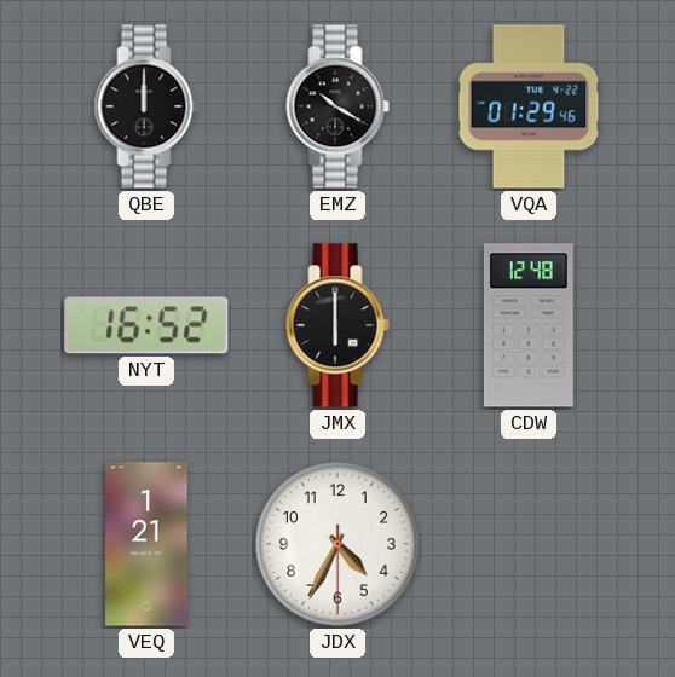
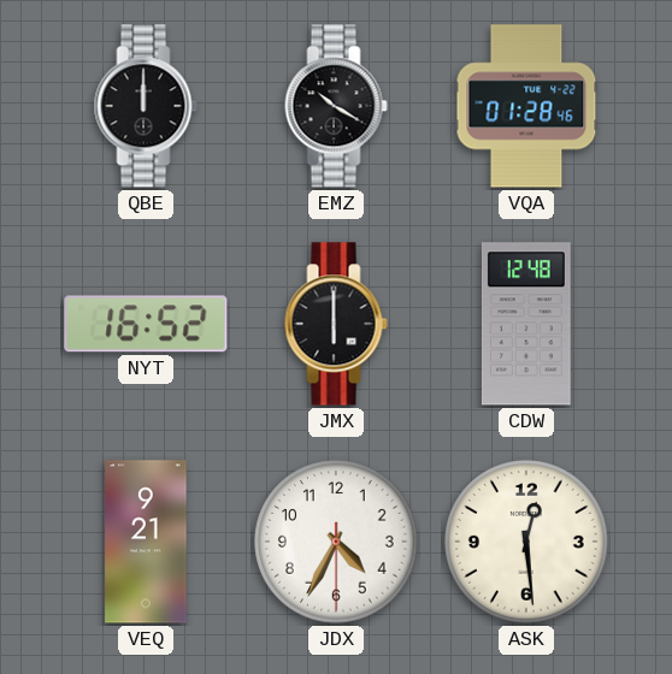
VQA: 01:29 -> 01:28 (526, 106)
VEQ: 1:21 -> 9:21 (146, 542)
ASK: none -> 12:29 (526, 542)
